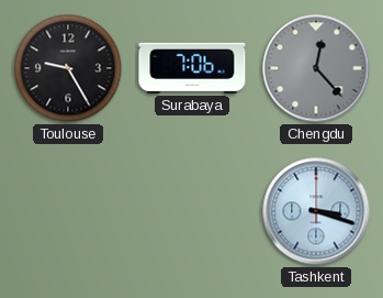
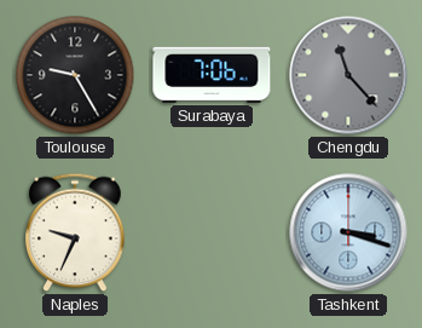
Chengdu: 12:23 -> 11:23 (348, 75)
Naples: none -> 9:34 (75, 232)
